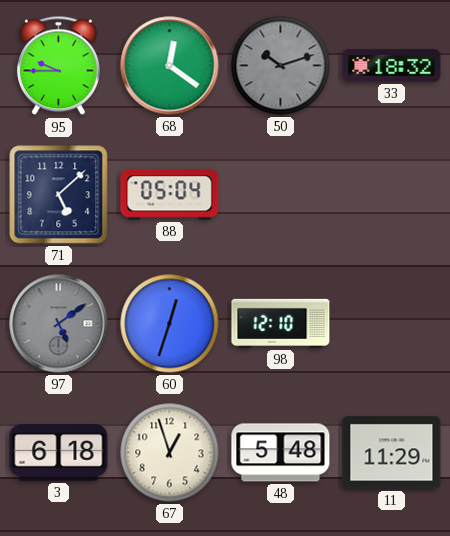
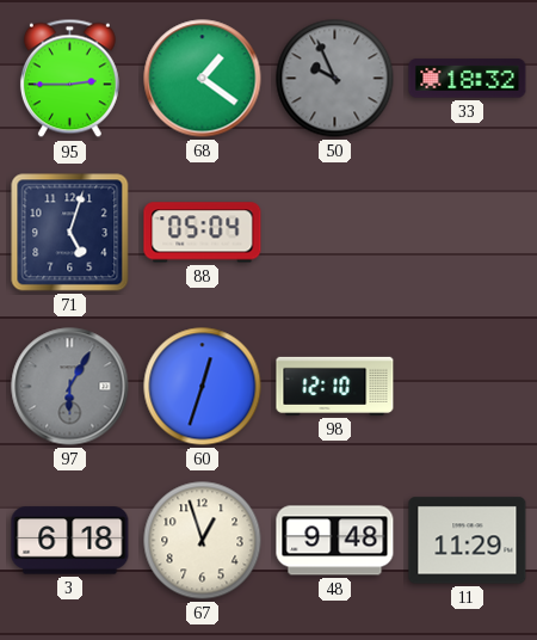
95: 9:45 -> 2:45 (69, 79)
68: 12:21 -> 1:21 (203, 79)
50: 10:12 -> 9:56 (335, 79)
71: 5:08 -> 5:03 (70, 233)
97: 5:09 -> 6:05 (70, 387)
48: 5:48 -> 9:48 (335, 541)
